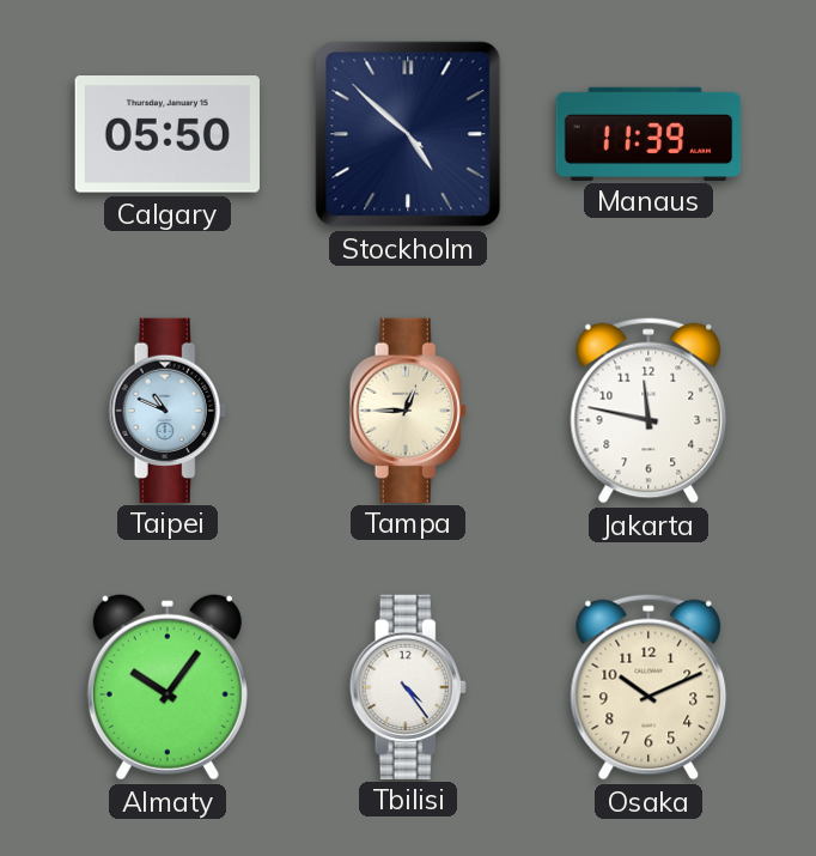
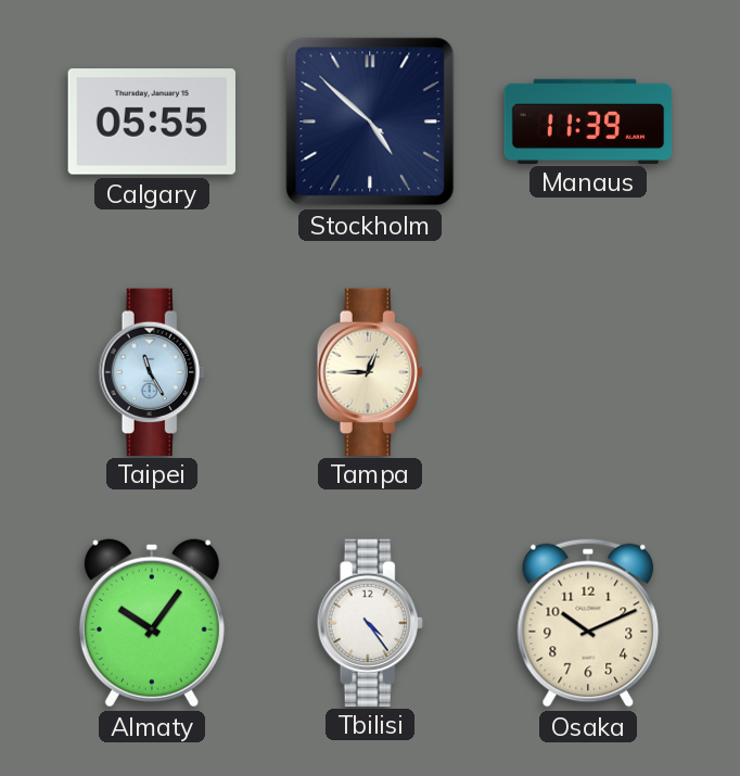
Calgary: 05:50 -> 05:55 (152, 122)
Taipei: 10:49 -> 11:25 (152, 371)
Jakarta: 11:47 -> none (648, 411)
